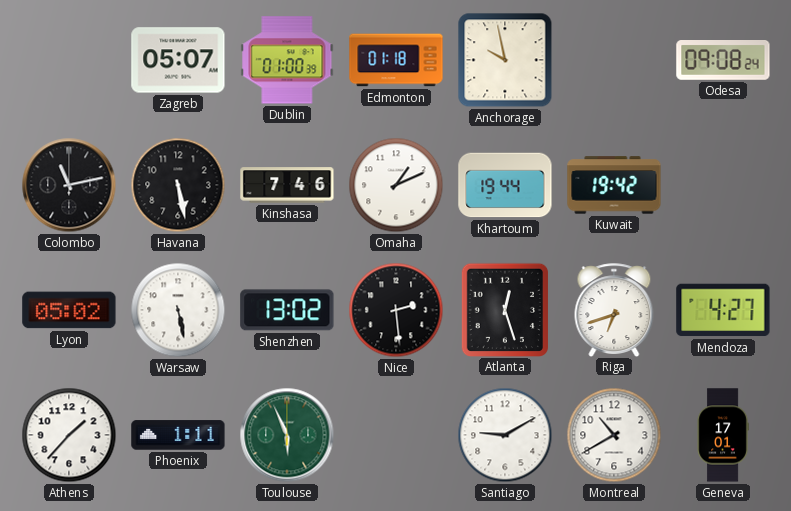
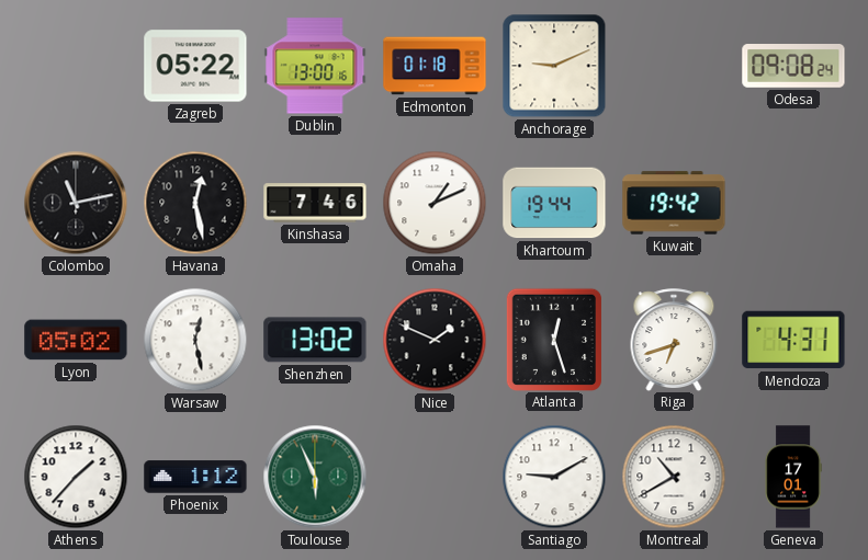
Zagreb: 05:07 -> 05:22 (195, 66)
Dublin: 01:00 -> 13:00 (315, 66)
Anchorage: 9:58 -> 9:11 (554, 66)
Havana: 5:28 -> 12:28 (195, 203)
Warsaw: 5:28 -> 12:28 (195, 340)
Nice: 2:29 -> 1:49 (435, 340)
Mendoza: 4:27 -> 4:31 (793, 340)
Phoenix: 1:11 -> 1:12 (195, 477)
